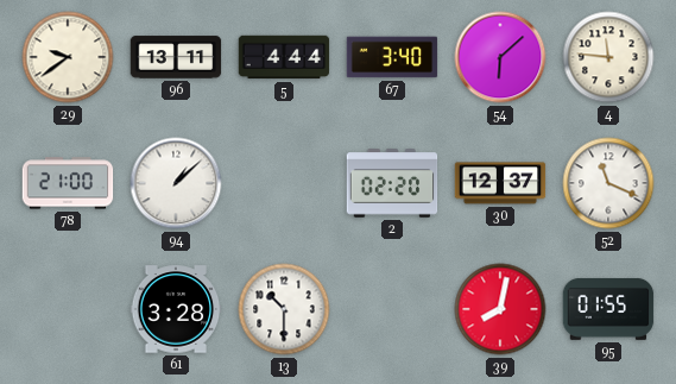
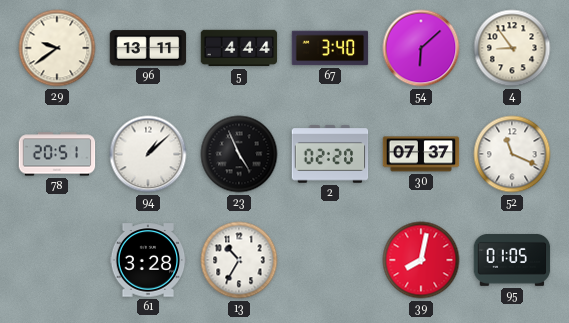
4: 11:46 -> 8:54 (512, 48)
78: 21:00 -> 20:51 (57, 154)
23: none -> 4:56 (239, 154)
30: 12:37 -> 07:37 (421, 154)
13: 10:30 -> 10:35 (239, 260)
95: 01:55 -> 01:05 (512, 260)
